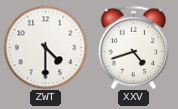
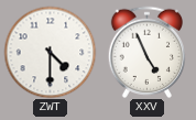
XXV: 4:42 -> 4:56 (146, 52)
